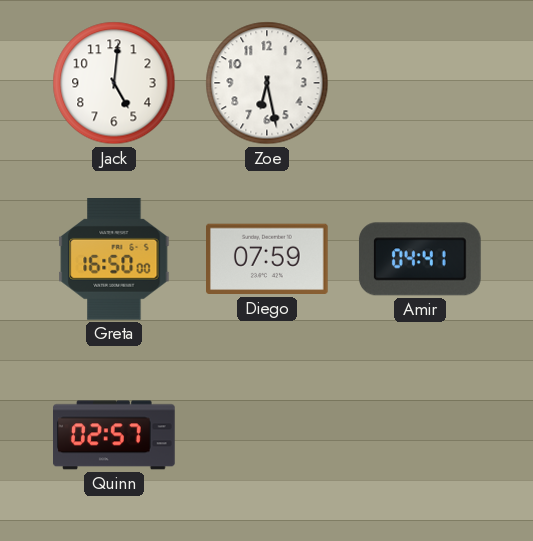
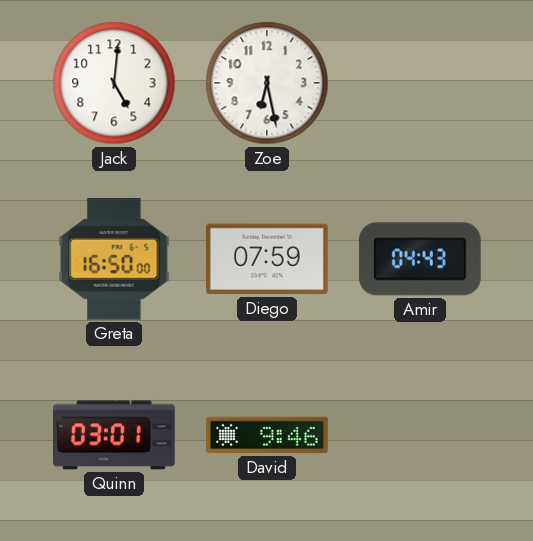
Amir: 04:41 -> 04:43 (420, 259)
Quinn: 02:57 -> 03:01 (114, 435)
David: none -> 9:46 (267, 435)
